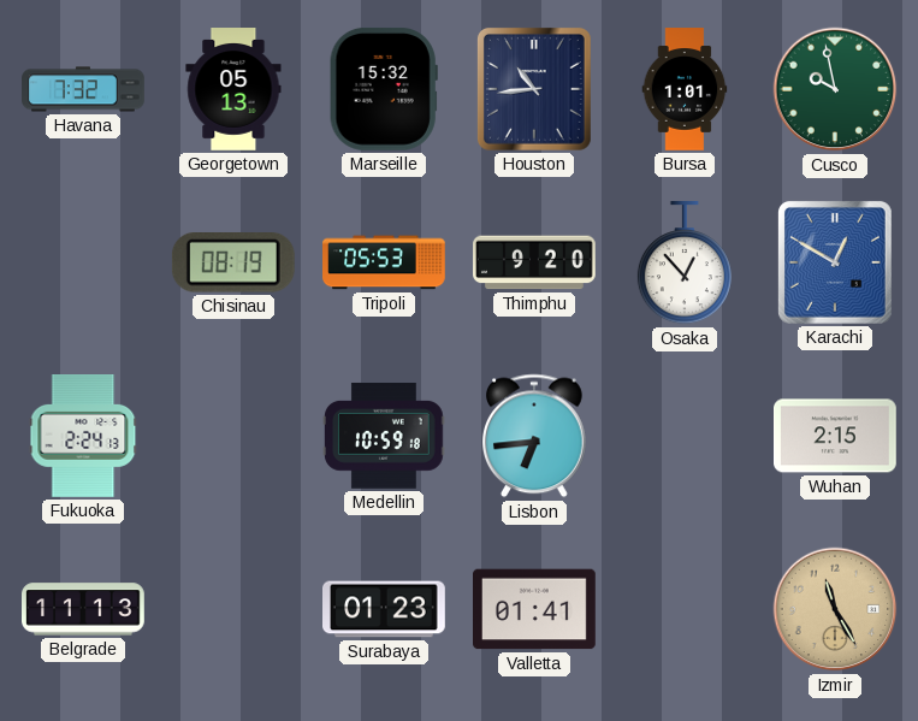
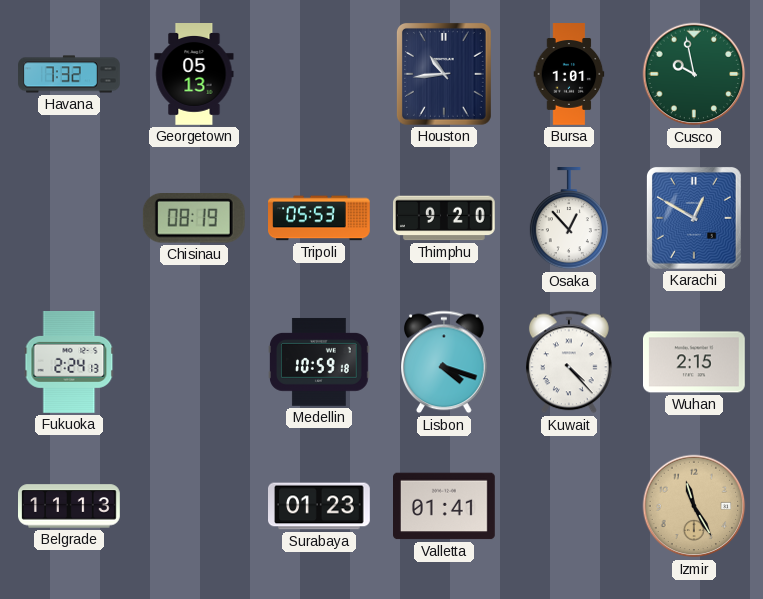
Marseille: 15:32 -> none (384, 89)
Lisbon: 6:44 -> 4:18 (445, 362)
Kuwait: none -> 4:23 (570, 362)
